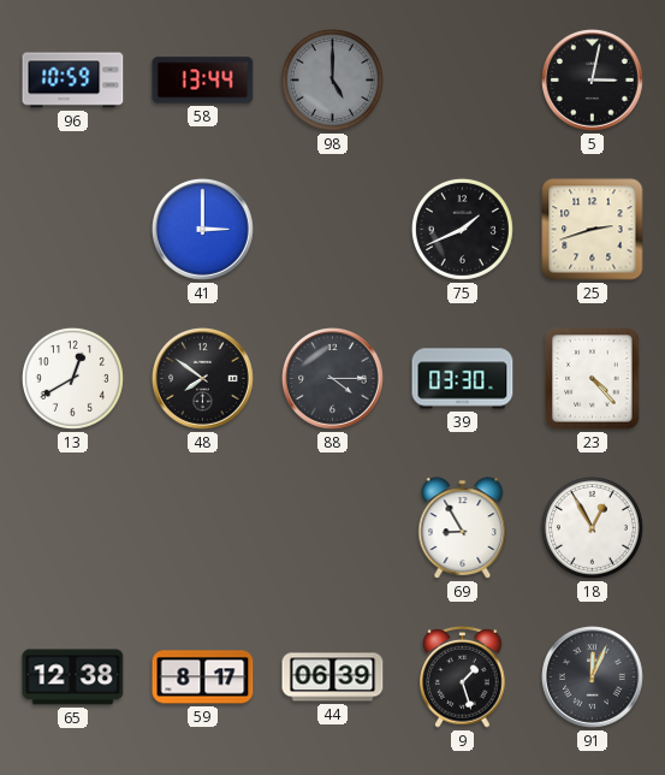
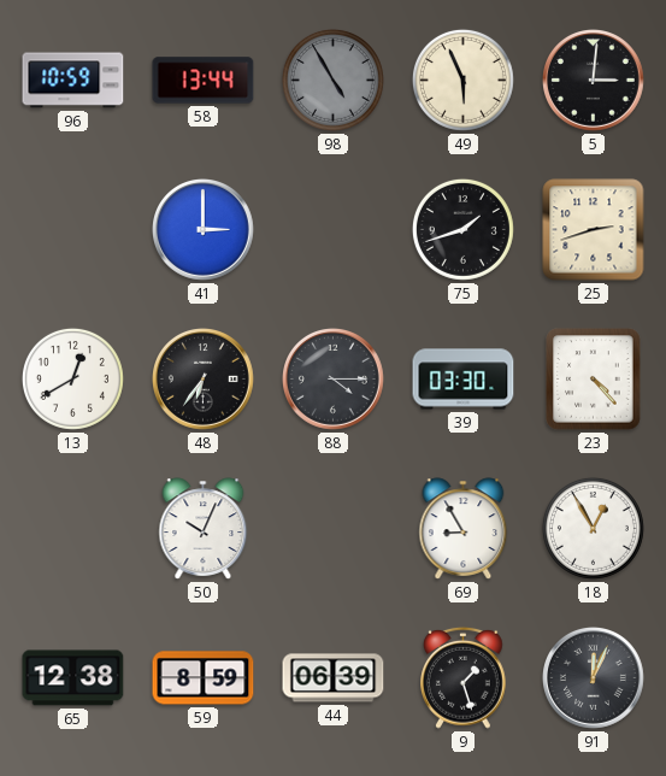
98: 5:00 -> 4:55 (332, 80)
49: none -> 5:56 (462, 80)
5: 3:02 -> 3:01 (594, 81)
75: 1:41 -> 1:42 (462, 229)
48: 7:51 -> 6:36 (204, 380)
50: none -> 10:04 (204, 529)
59: 8:17 -> 8:59 (204, 678)
